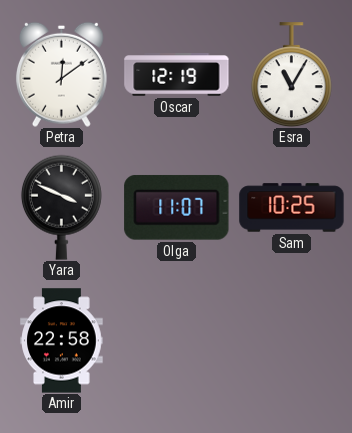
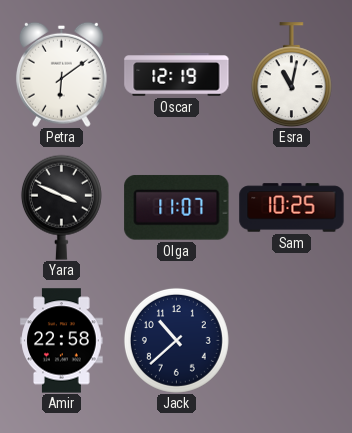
Petra: 12:09 -> 6:09 (61, 74)
Esra: 11:05 -> 11:02 (291, 75)
Jack: none -> 10:38 (176, 340)
